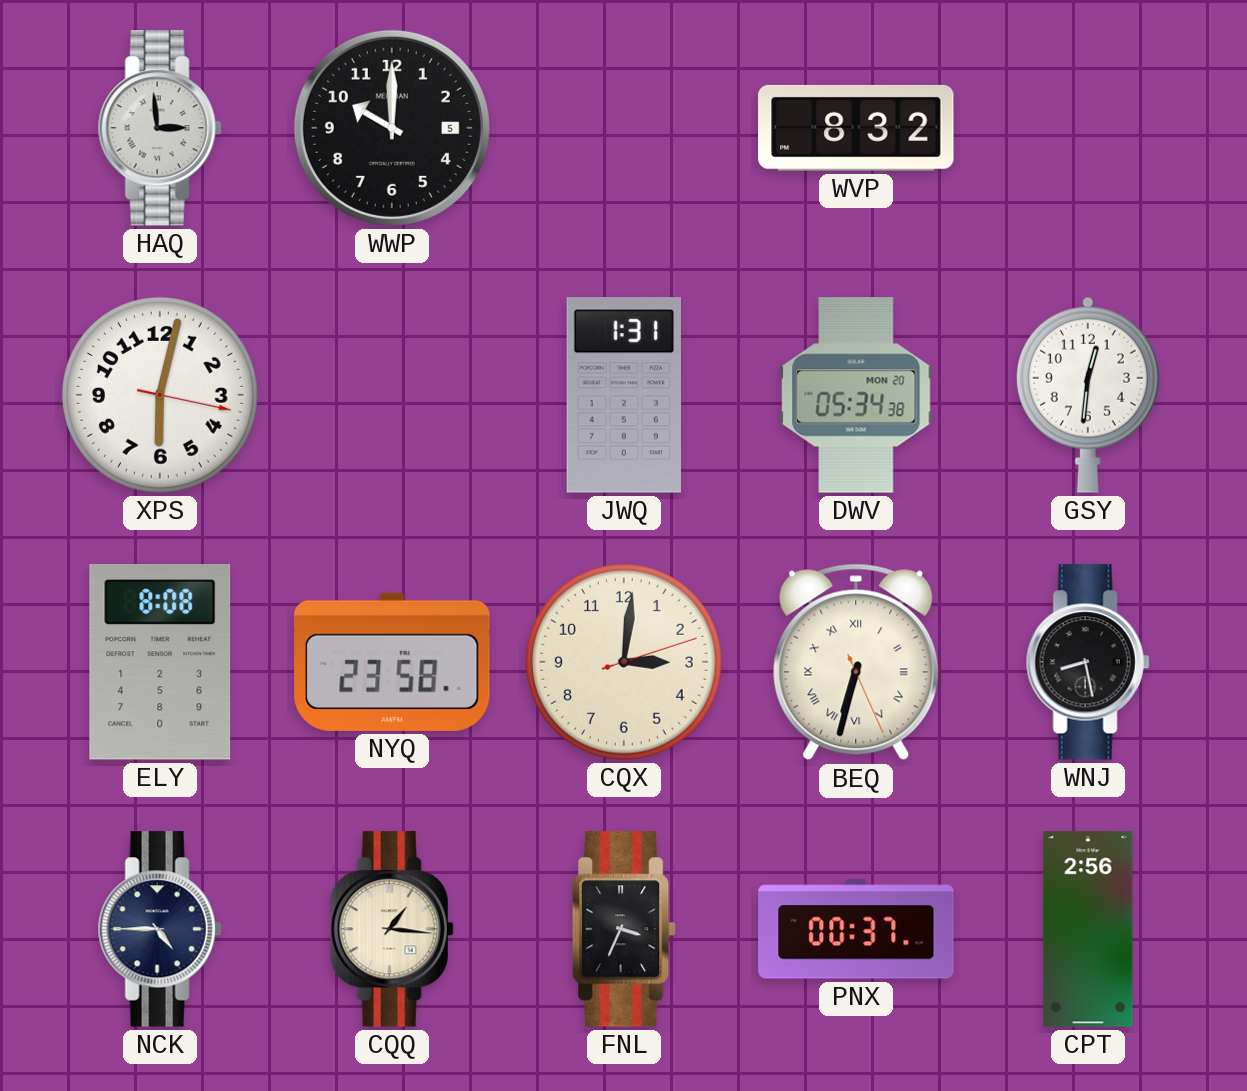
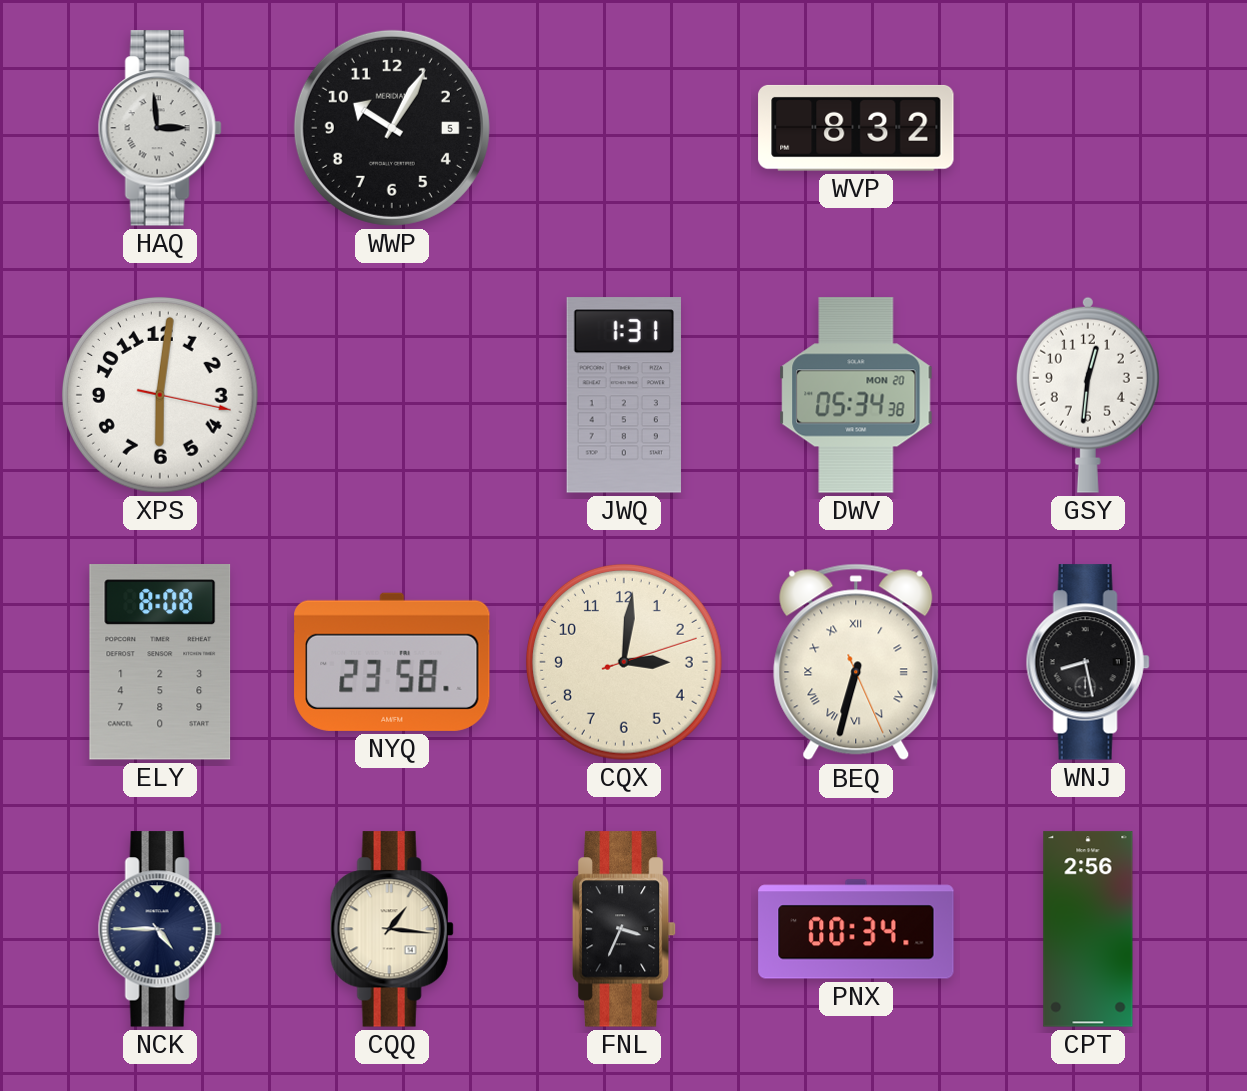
WWP: 10:00 -> 10:05 (392, 128)
XPS: 6:02 -> 6:01 (160, 395)
PNX: 00:37 -> 00:34 (856, 929)
